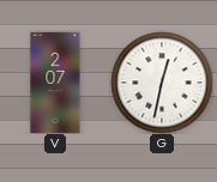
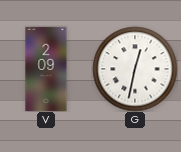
V: 2:07 -> 2:09 (46, 69)
